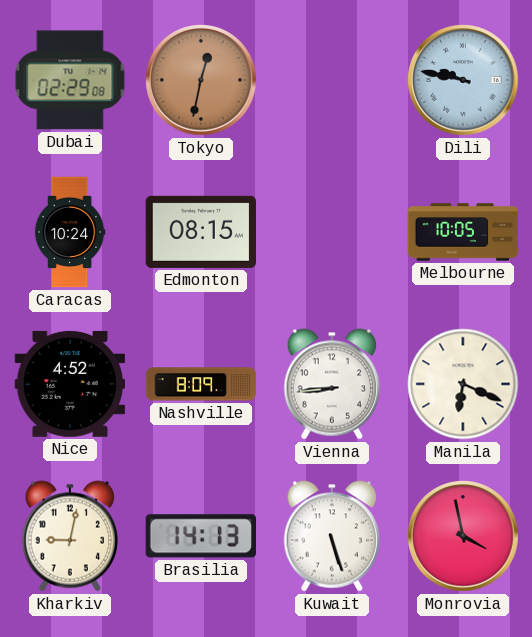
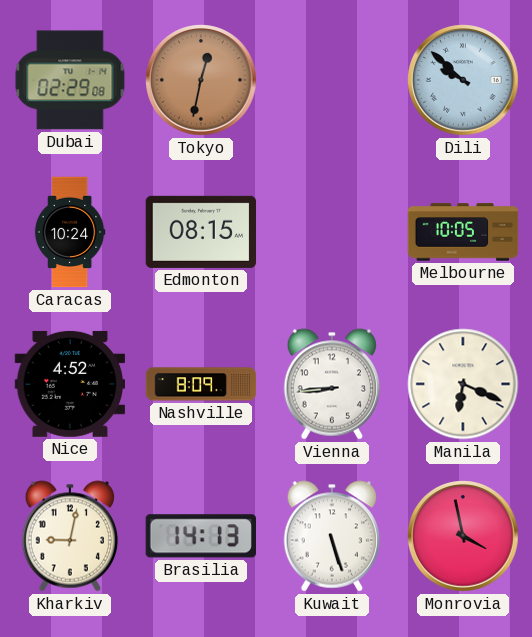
Dili: 9:47 -> 9:52 (463, 80)
